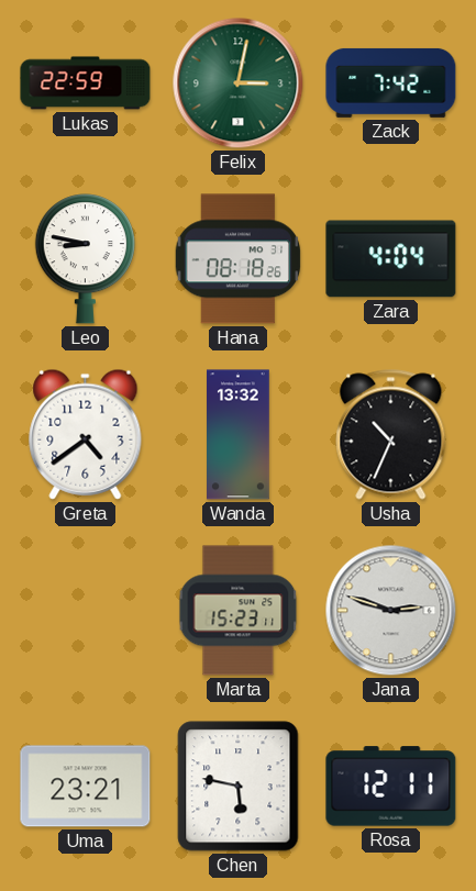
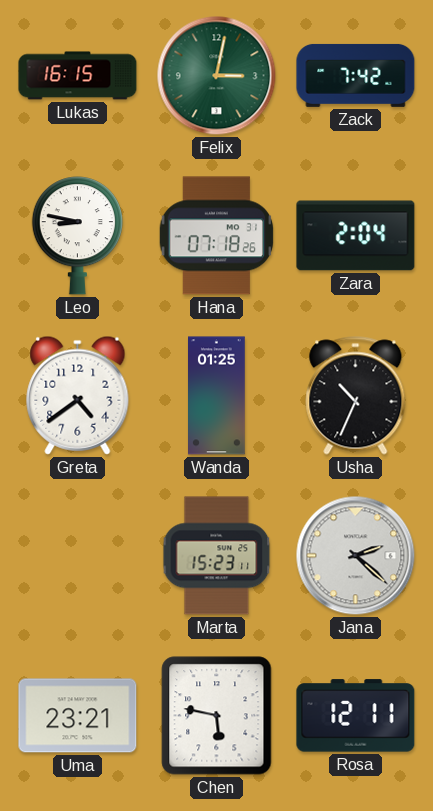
Lukas: 22:59 -> 16:15 (78, 76)
Hana: 08:18 -> 07:18 (217, 236)
Zara: 4:04 -> 2:04 (356, 236)
Wanda: 13:32 -> 01:25 (217, 396)
Jana: 2:48 -> 2:22 (356, 556)
